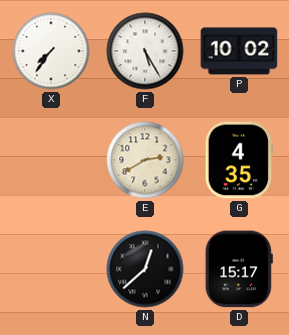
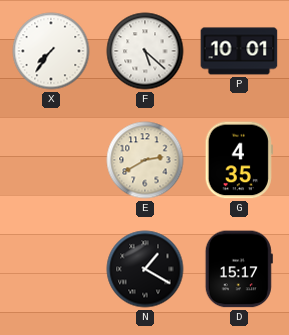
F: 5:25 -> 5:22 (145, 51)
P: 10:02 -> 10:01 (239, 51)
N: 12:38 -> 1:20 (145, 269)
